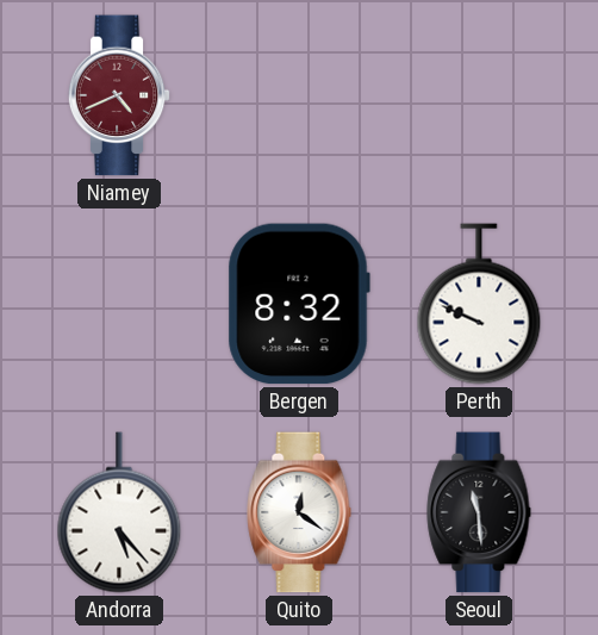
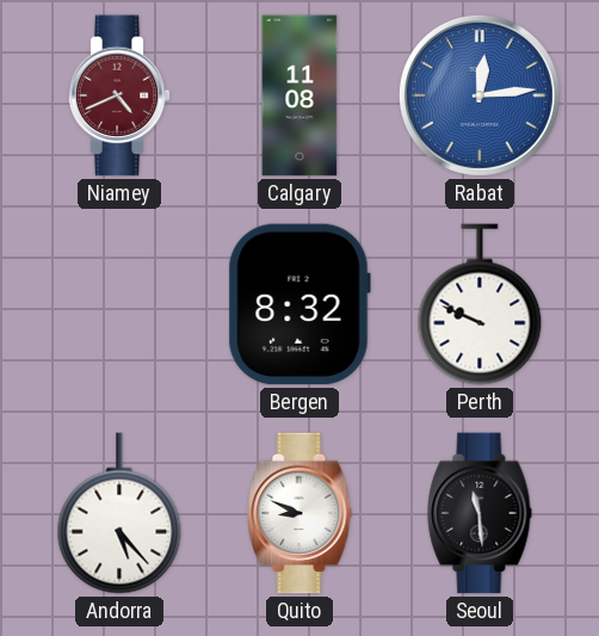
Calgary: none -> 11:08 (299, 95)
Rabat: none -> 12:14 (480, 95)
Quito: 12:21 -> 8:49 (299, 513)
